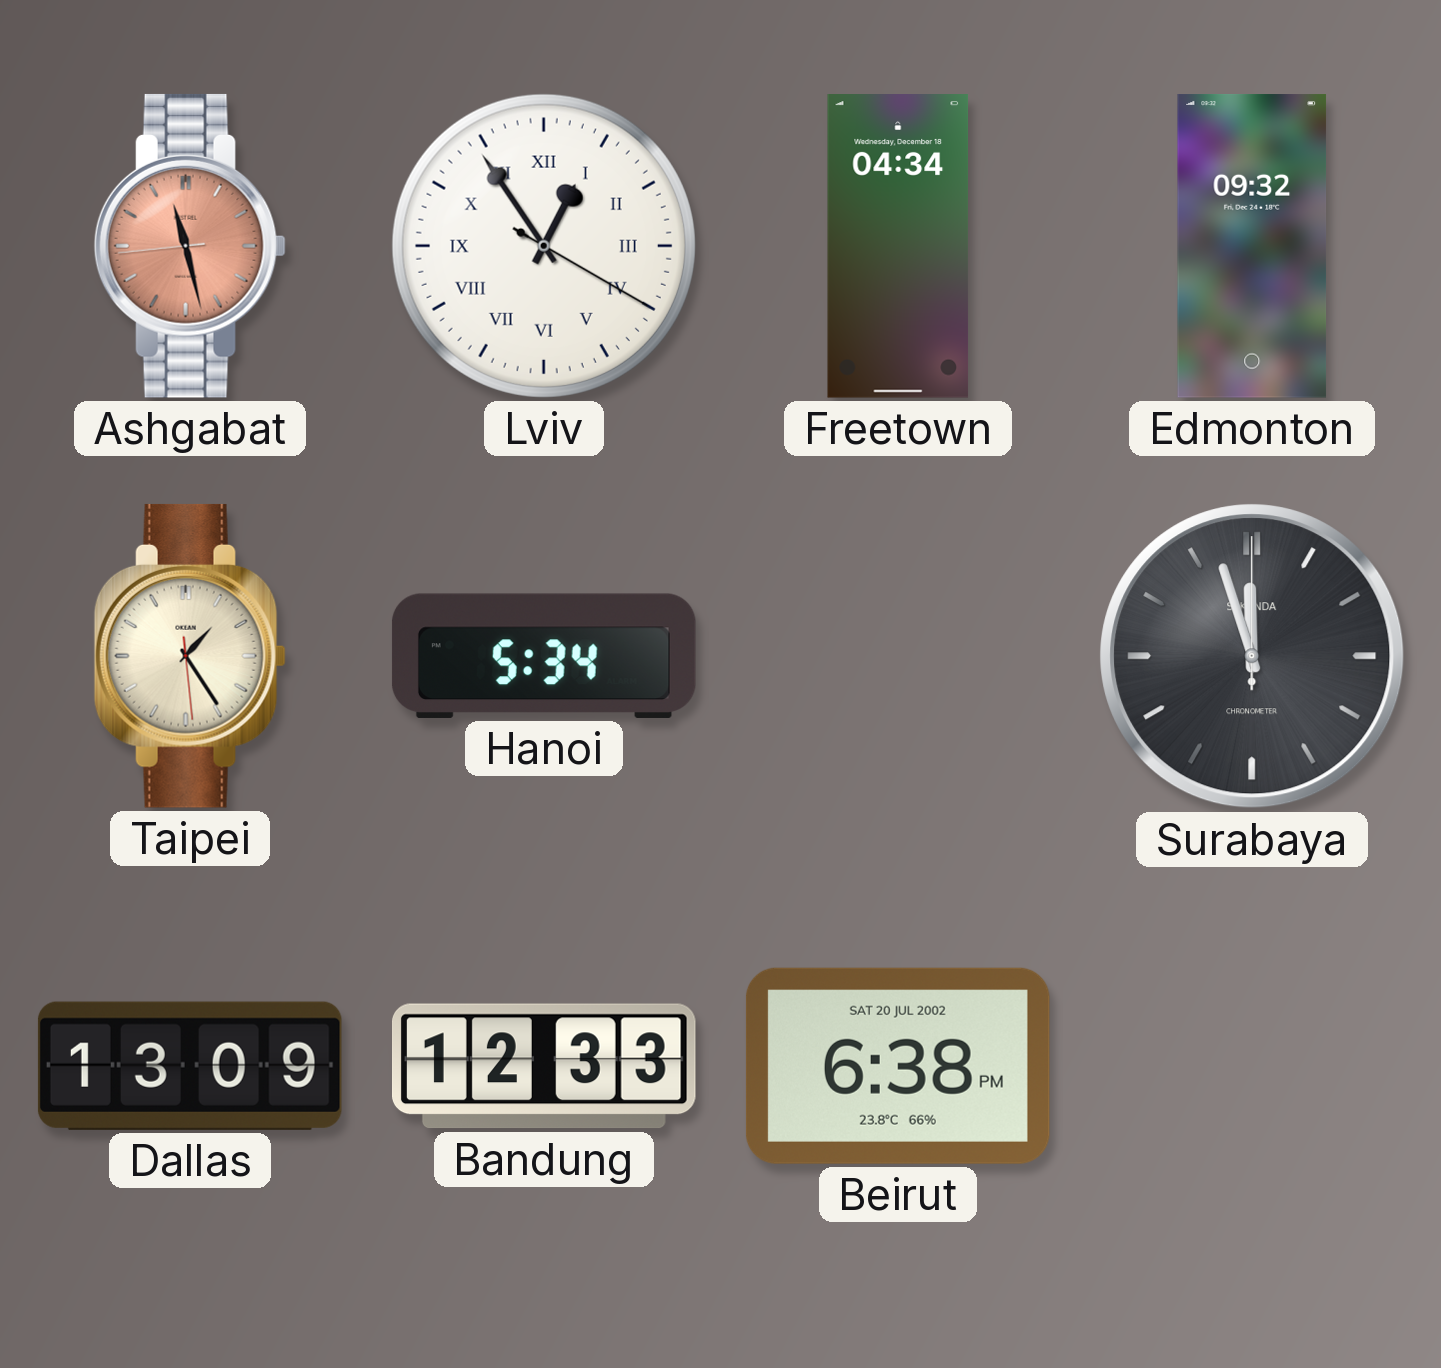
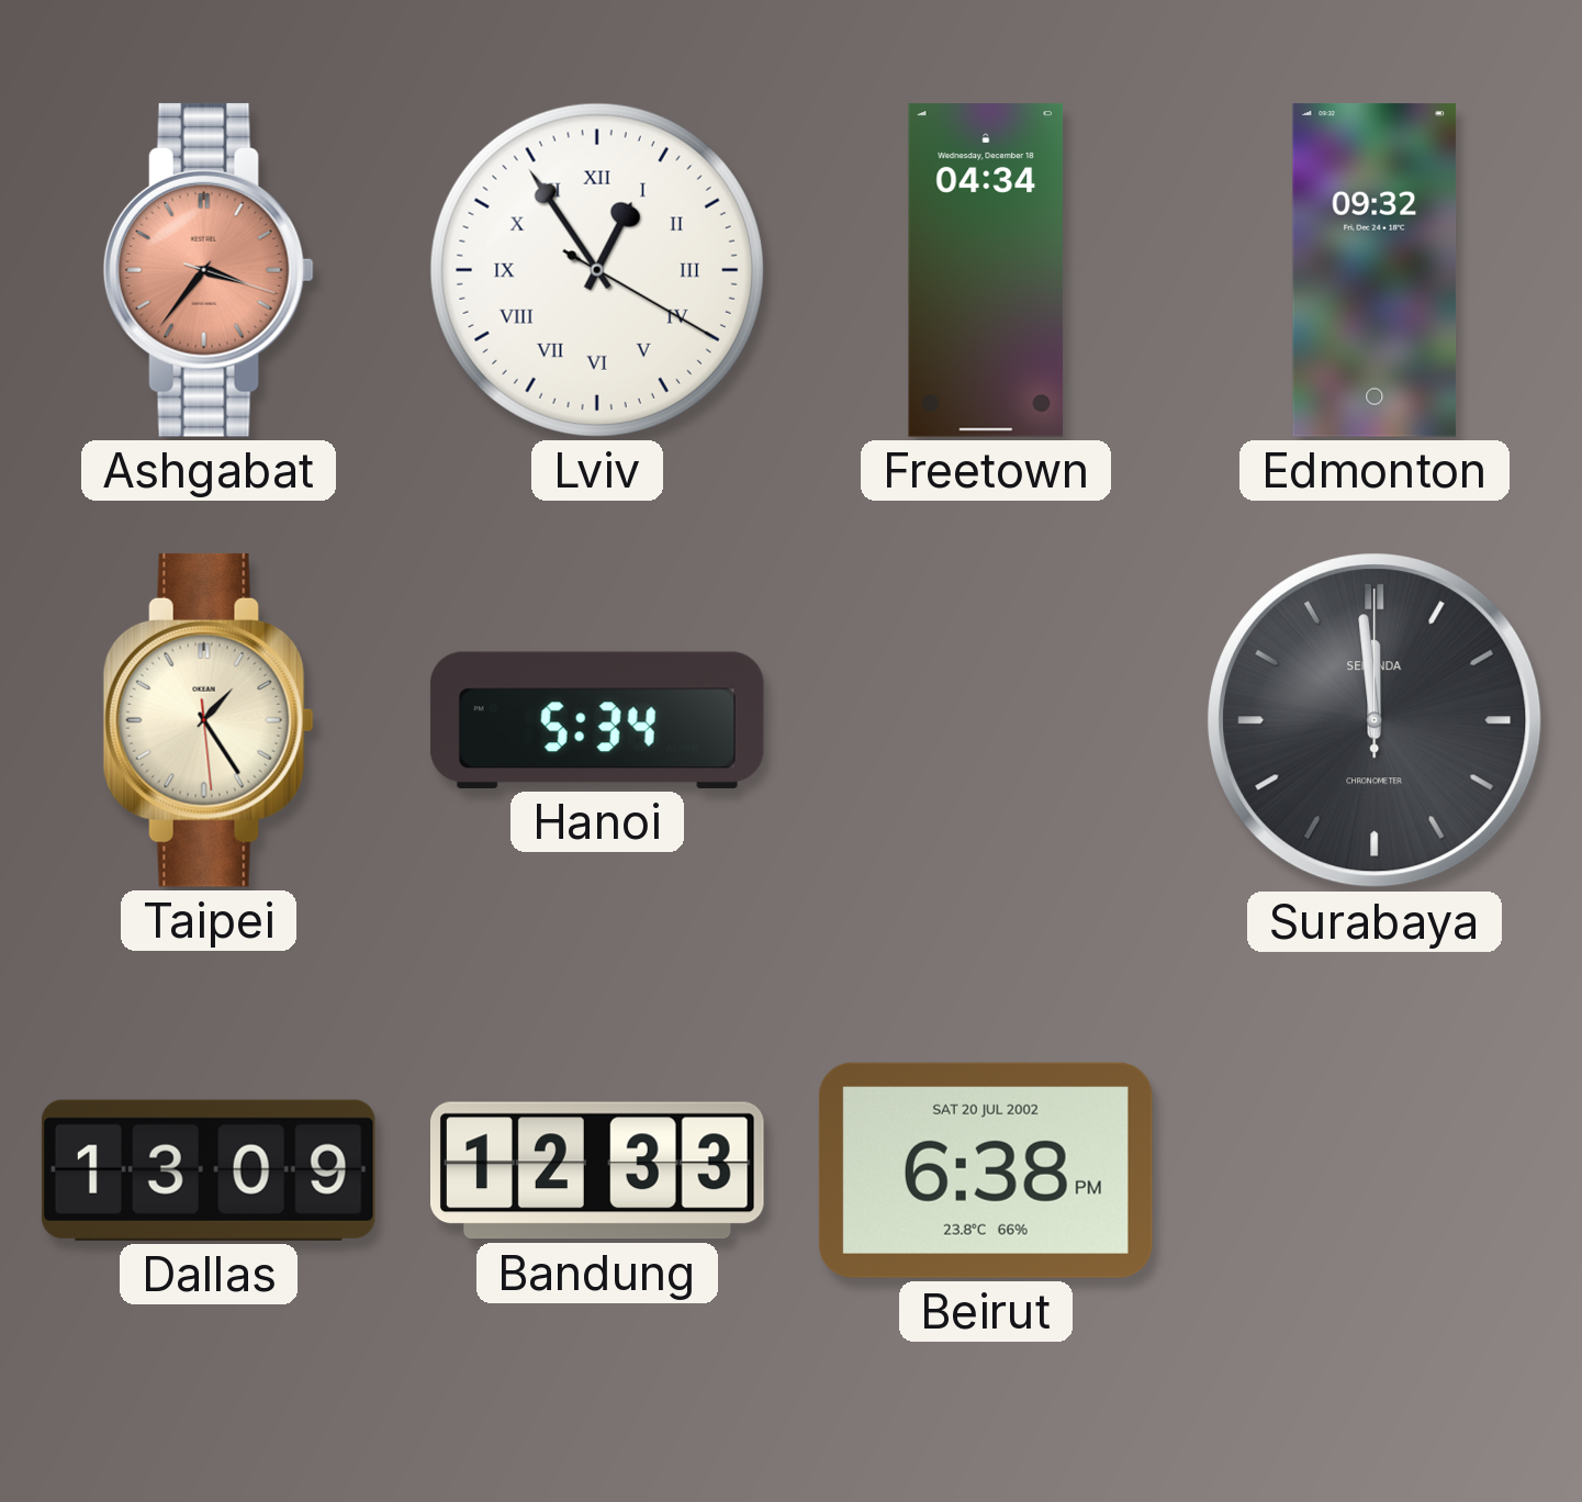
Ashgabat: 11:27 -> 3:36 (209, 270)
Surabaya: 11:57 -> 11:59 (1375, 720)
